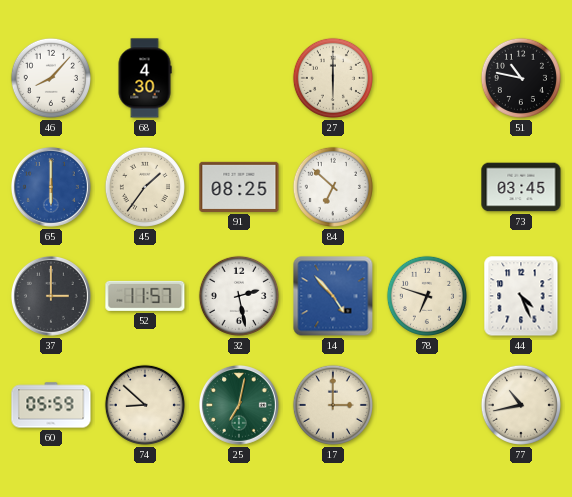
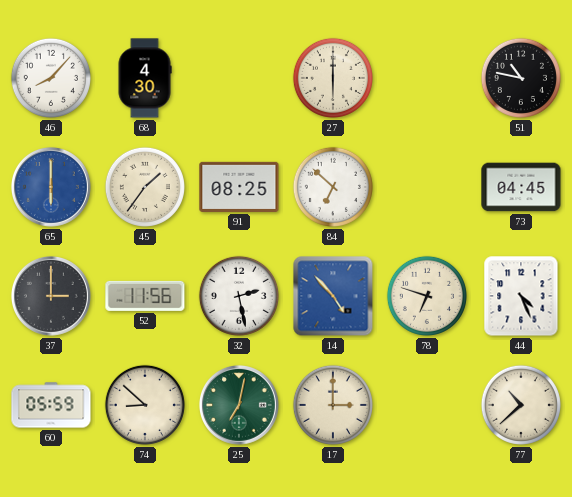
73: 03:45 -> 04:45 (521, 187)
52: 11:57 -> 11:56 (145, 296)
77: 10:43 -> 10:38 (521, 405)
